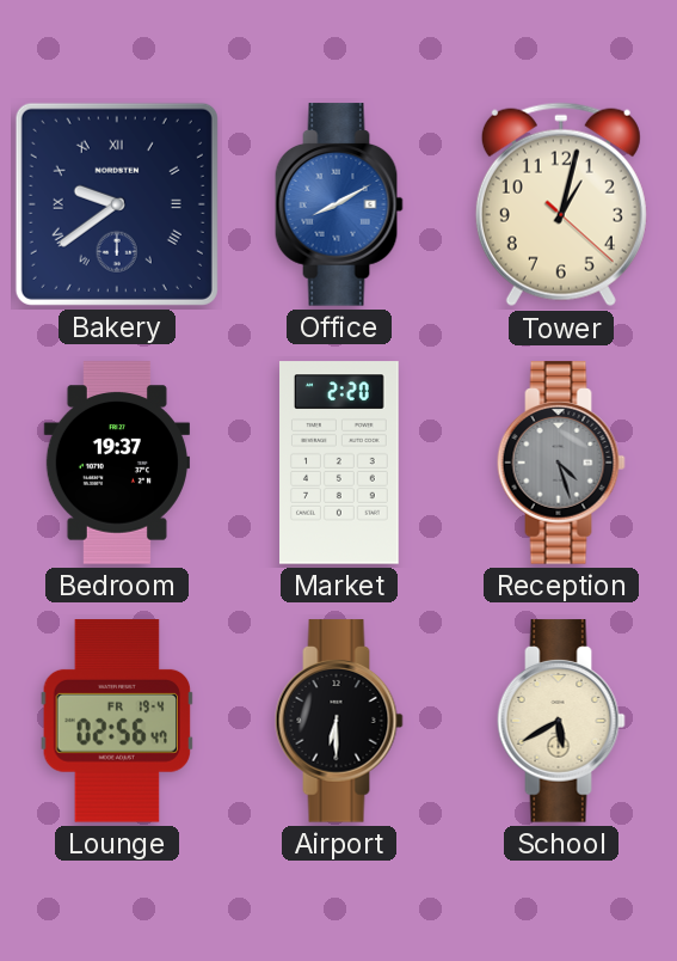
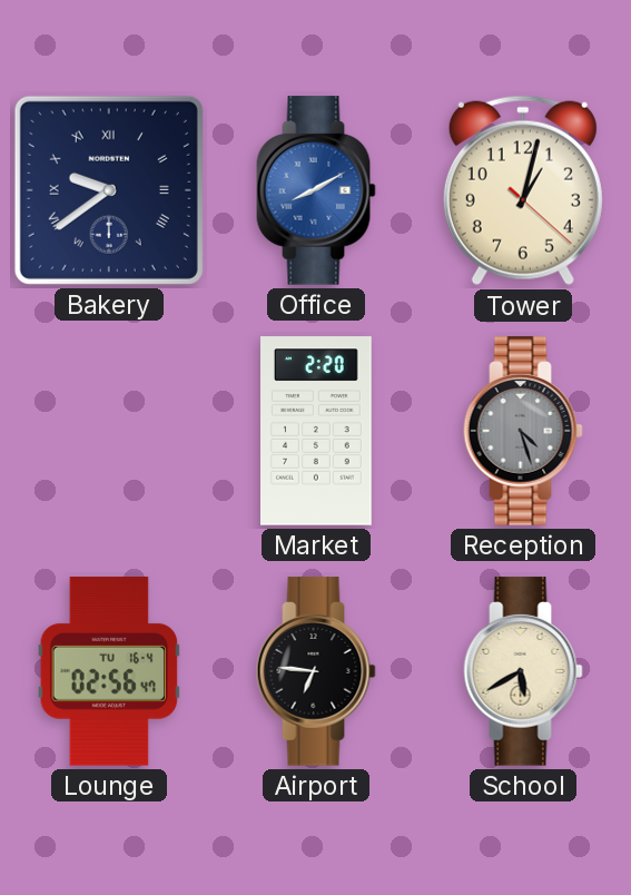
Bedroom: 19:37 -> none (117, 463)
Lounge date: FR 19-4 -> TU 16-4 (109, 671)
Airport: 6:30 -> 6:46 (316, 671)
